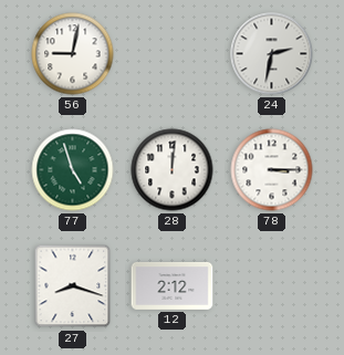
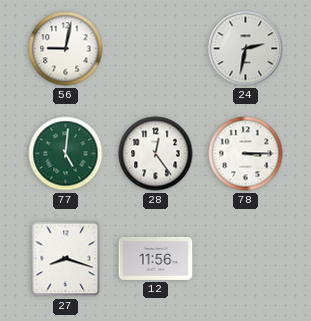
77: 4:57 -> 5:01 (66, 154)
28: 12:01 -> 12:24 (156, 154)
12: 2:12 -> 11:56 (156, 258)
